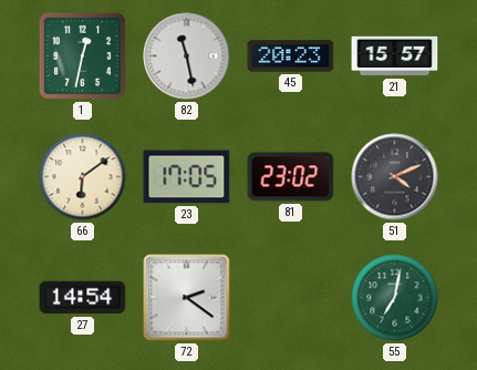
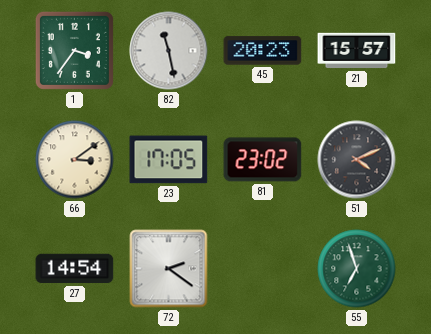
1: 12:32 -> 3:36 (74, 50)
66: 6:09 -> 3:09 (75, 160)
55: 7:02 -> 6:57 (357, 269)
